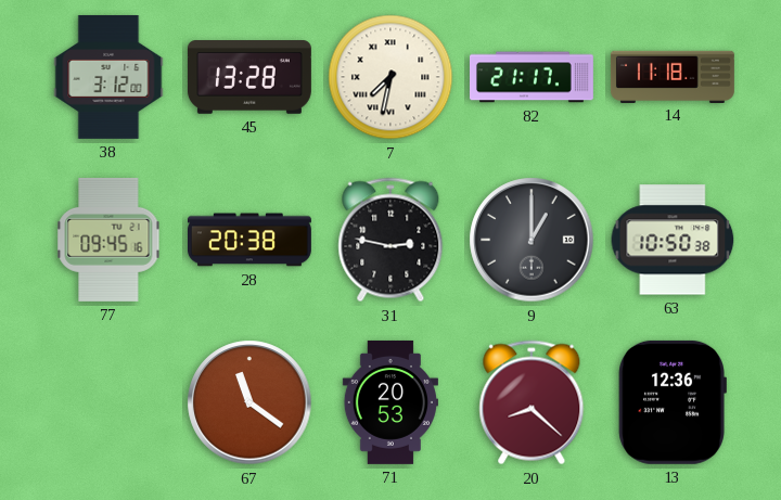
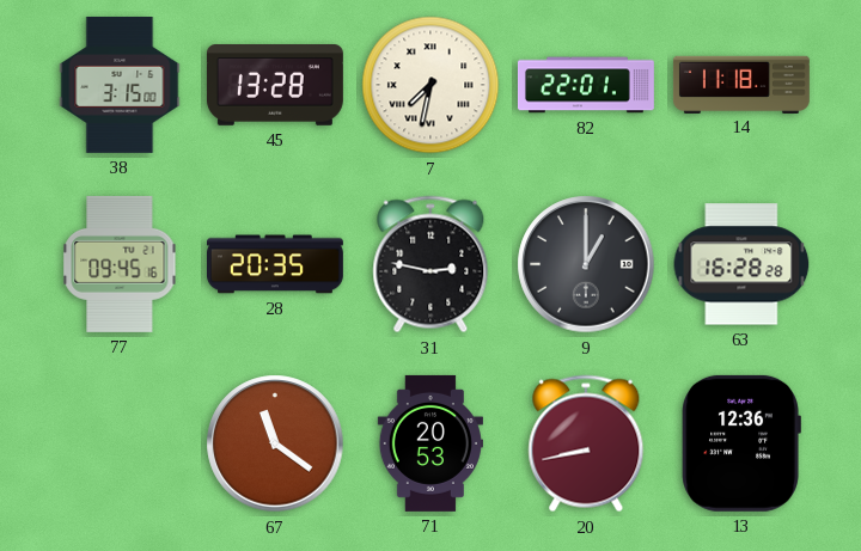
38: 3:12 -> 3:15 (120, 85)
82: 21:17 -> 22:01 (586, 85)
28: 20:38 -> 20:35 (275, 264)
63: 10:50 -> 16:28 (741, 264)
20: 8:22 -> 8:43 (586, 443)
